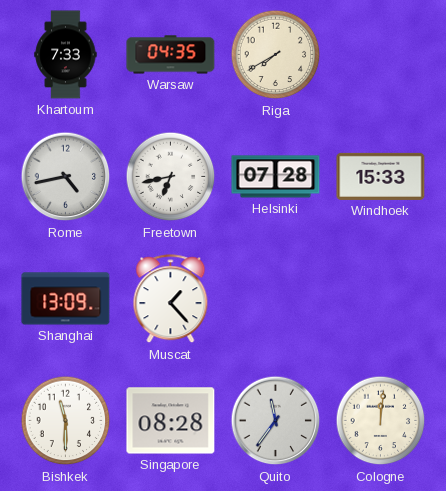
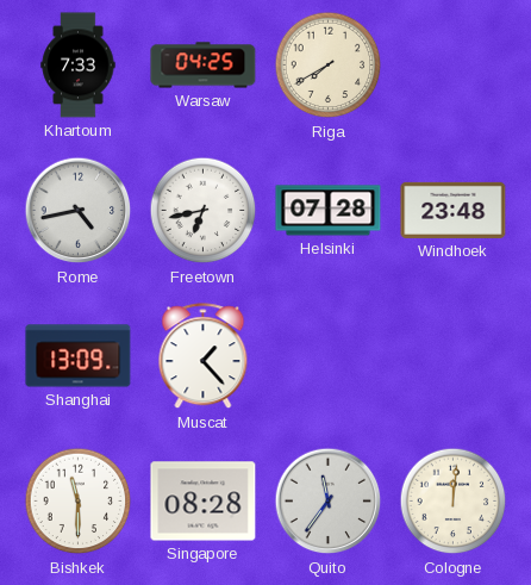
Warsaw: 04:35 -> 04:25 (204, 66)
Windhoek: 15:33 -> 23:48 (454, 210)
